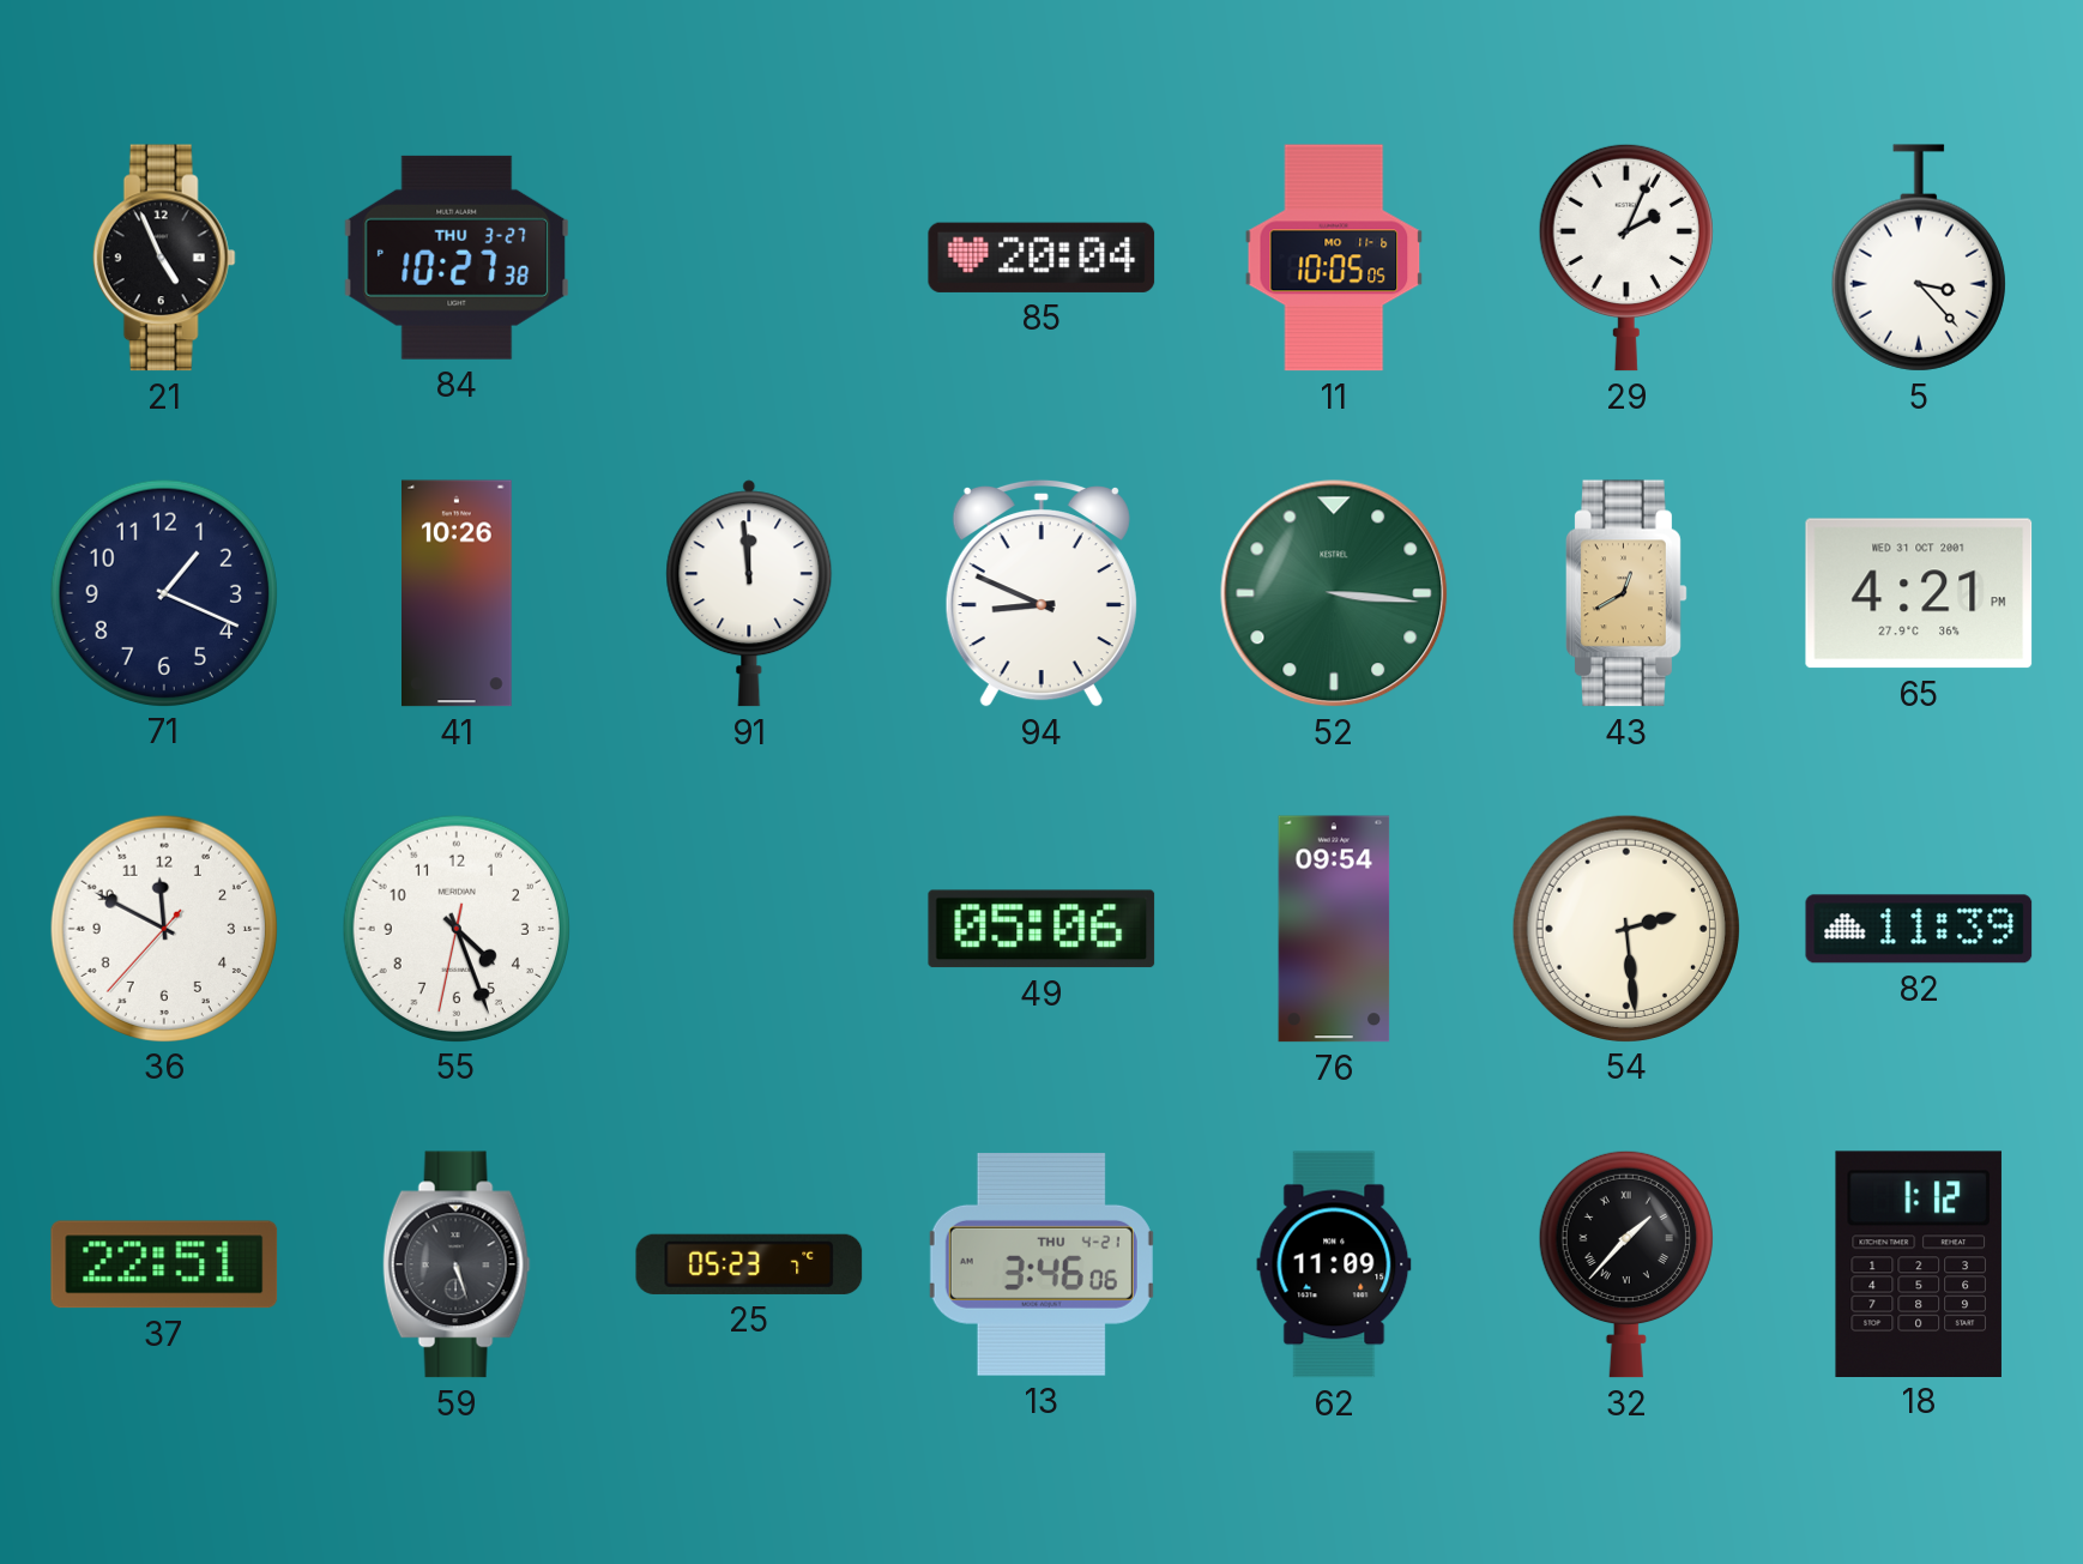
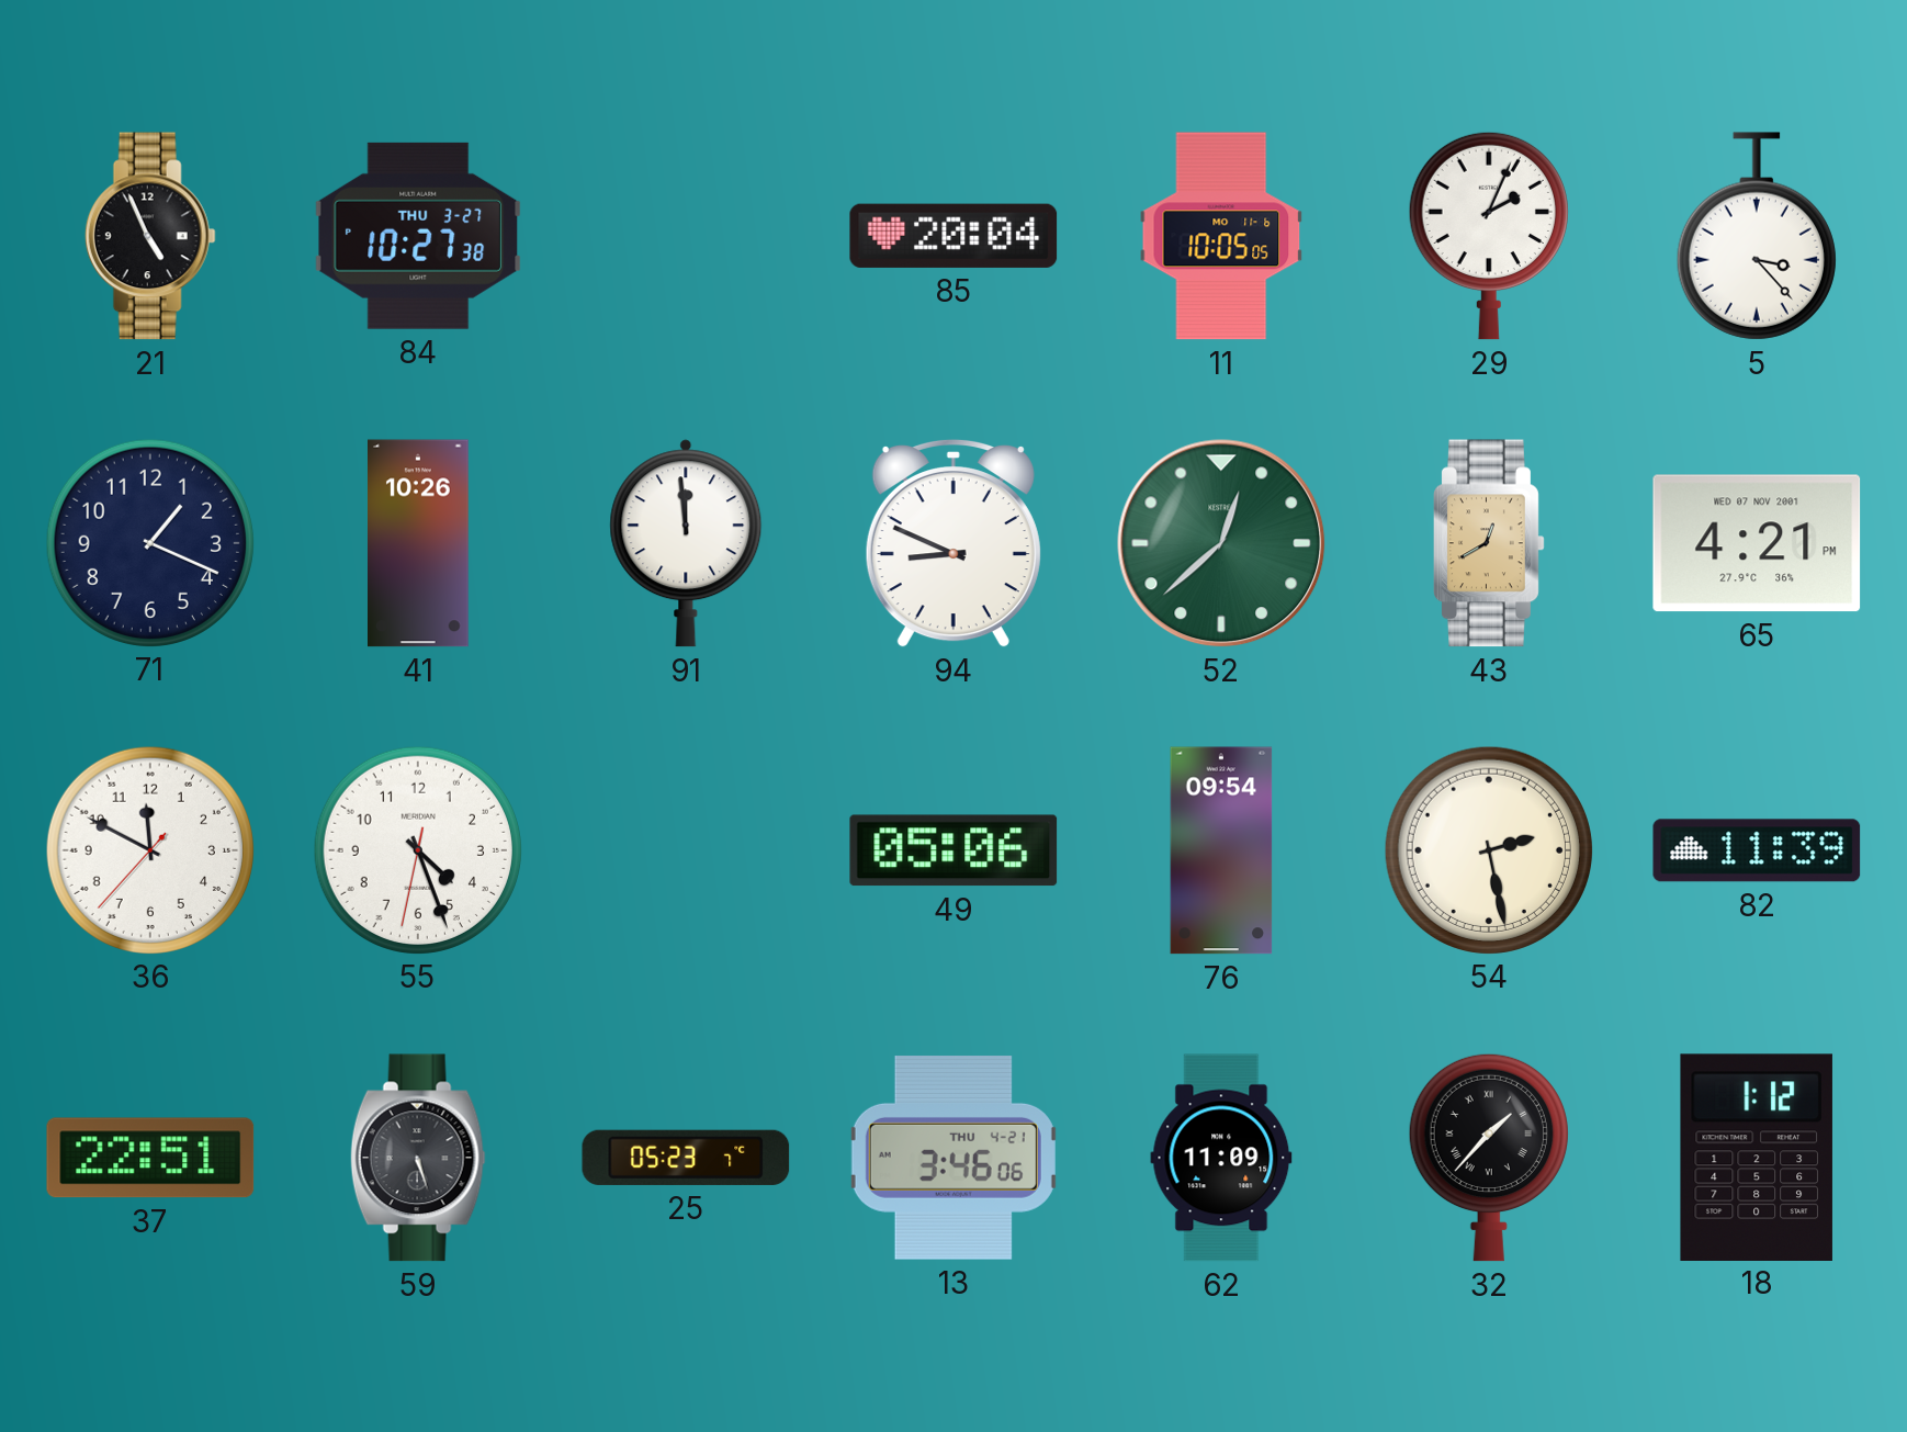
52: 3:16 -> 12:38 (1221, 543)
65 date: WED 31 OCT 2001 -> WED 07 NOV 2001 (1757, 543)
54: 2:29 -> 2:28 (1488, 849)
